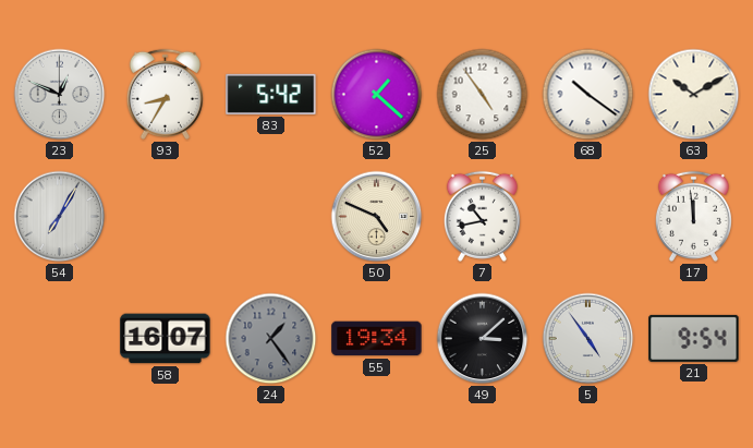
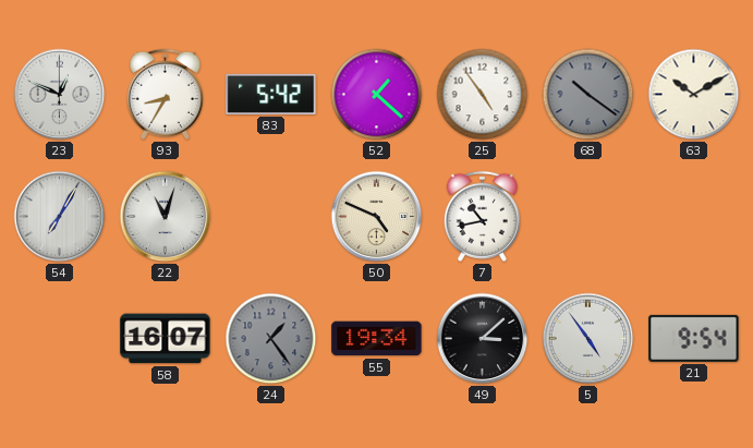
68 dial: white -> grey (588, 95)
22: none -> 11:03 (166, 217)
17: 11:59 -> none (693, 216)
